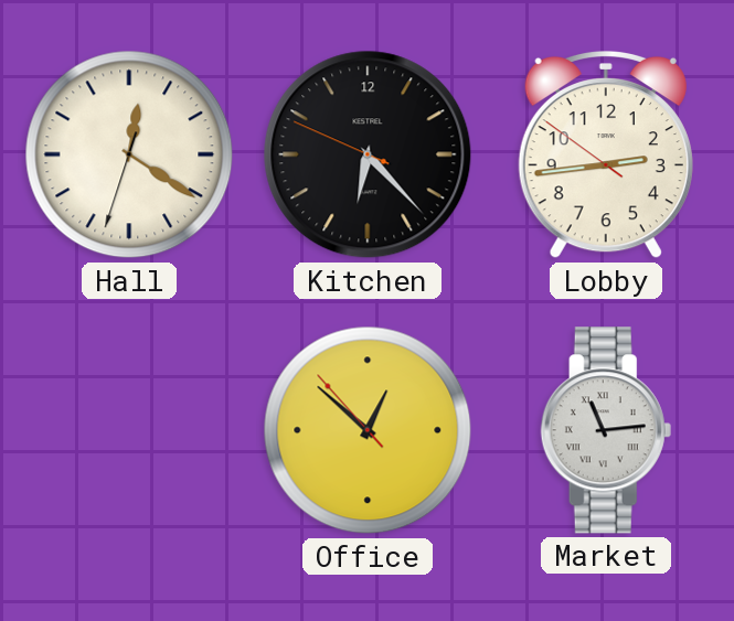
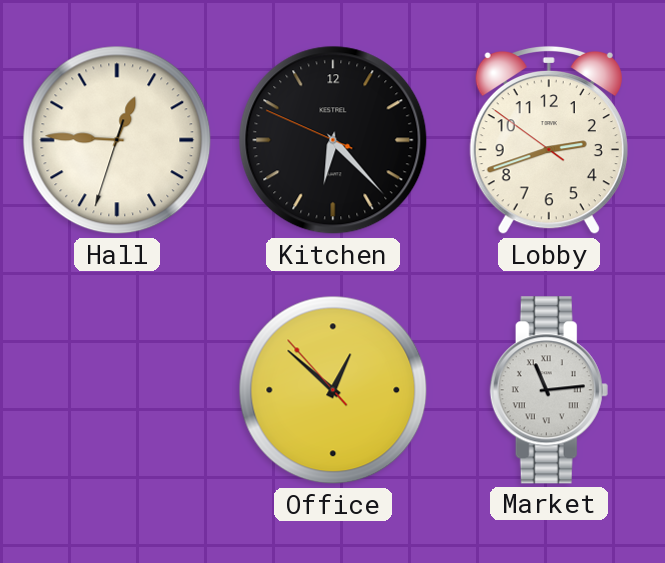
Hall: 12:20 -> 12:45 (117, 140)
Lobby: 2:43 -> 2:41 (549, 140)
